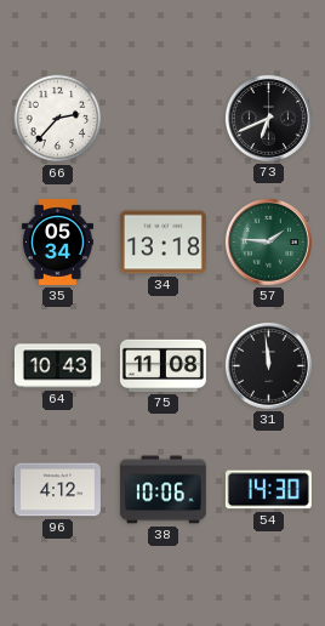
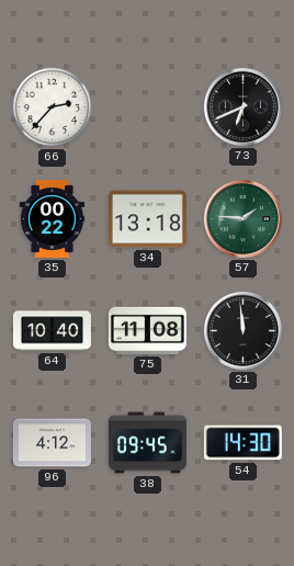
35: 05:34 -> 00:22 (52, 218)
64: 10:43 -> 10:40 (52, 331)
38: 10:06 -> 09:45 (147, 443)
